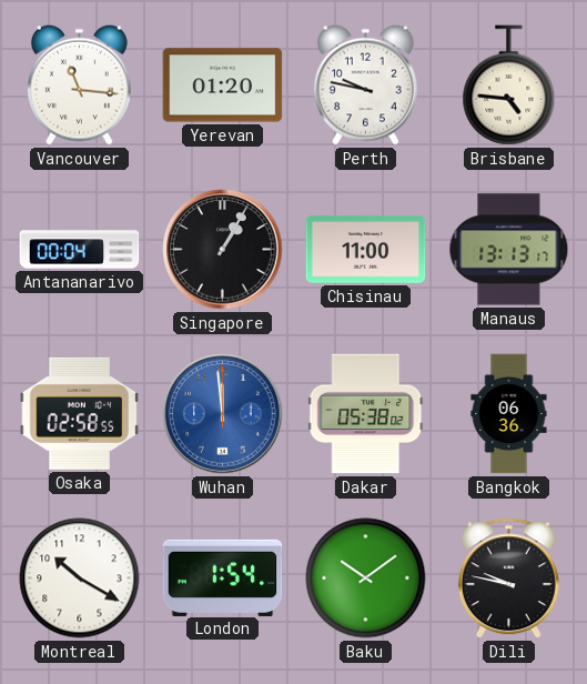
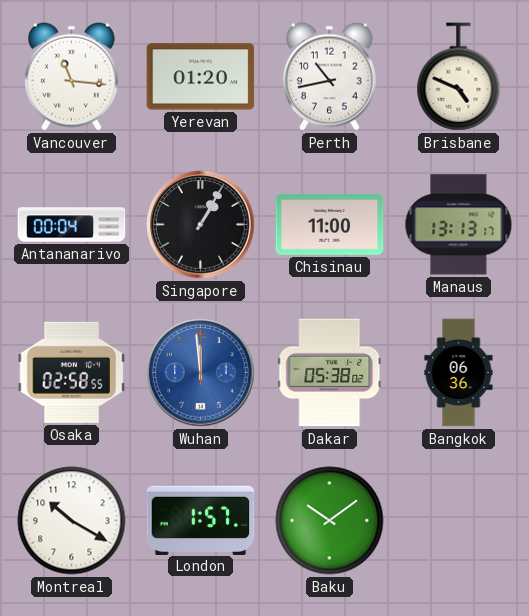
Perth: 9:47 -> 10:43 (329, 76)
Brisbane: 4:46 -> 4:49 (459, 77)
London: 1:54 -> 1:57 (201, 520)
Dili: 9:47 -> none (508, 579)
